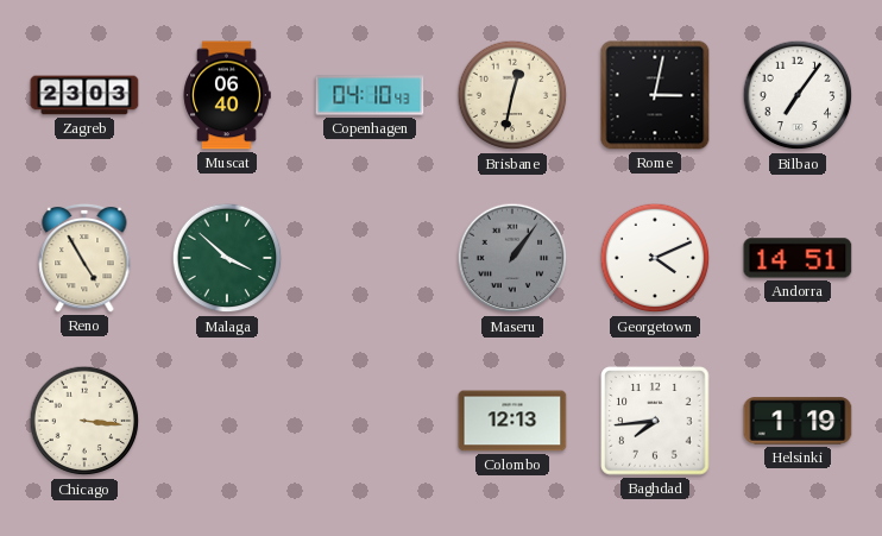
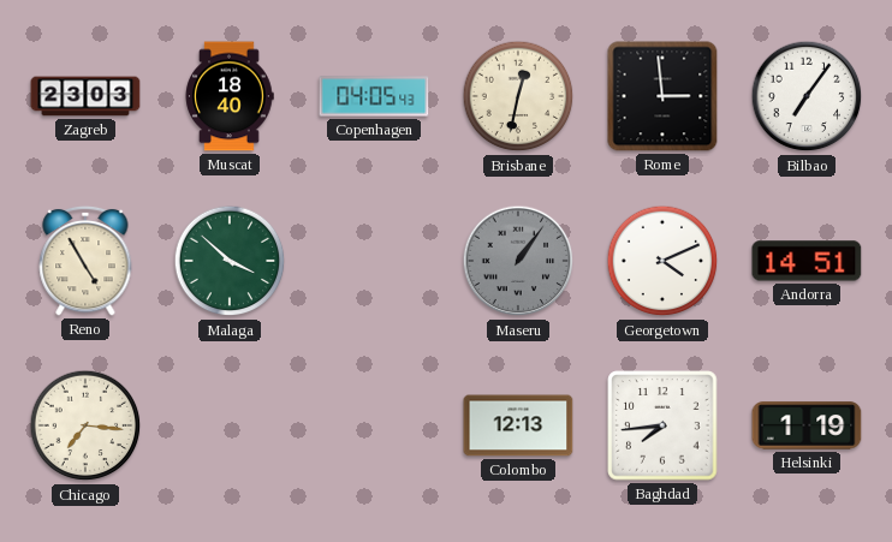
Muscat: 06:40 -> 18:40 (230, 96)
Copenhagen: 04:10 -> 04:05 (374, 96)
Rome: 3:02 -> 2:59 (662, 96)
Chicago: 3:16 -> 7:16 (85, 425)
